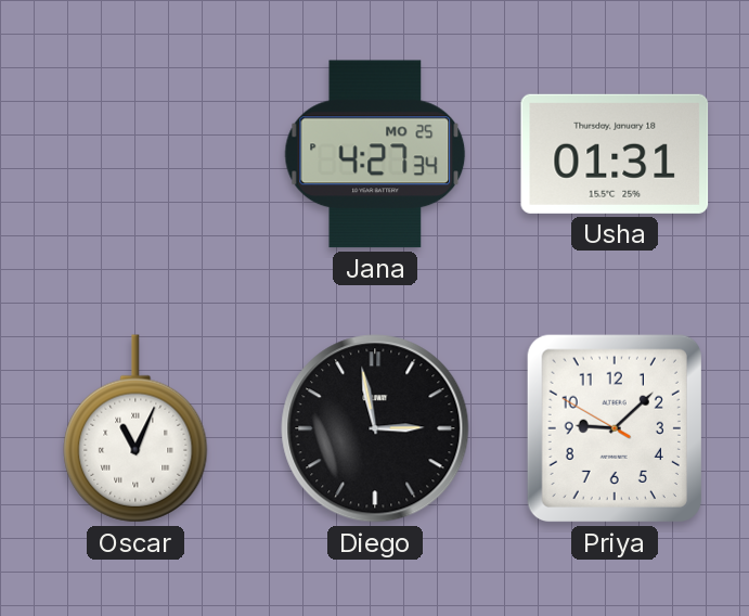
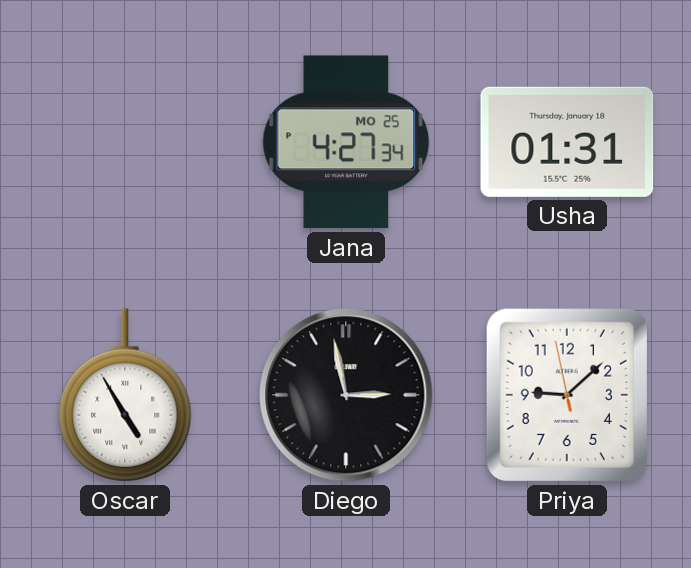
Oscar: 11:04 -> 4:55 (125, 395)
Priya: 9:07:50 -> 9:07:58 (567, 395)
